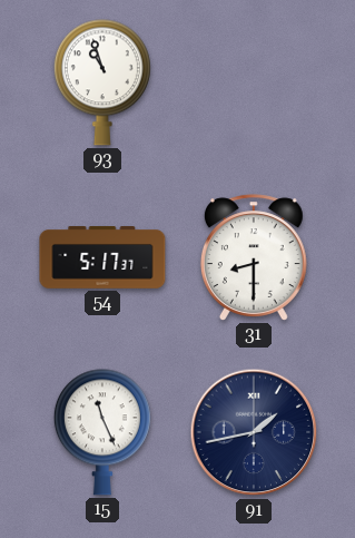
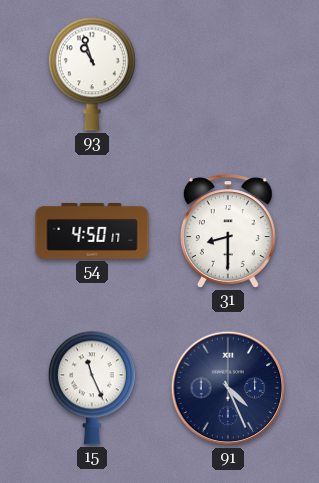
54: 5:17 -> 4:50 (92, 232)
91: 1:43 -> 4:26 (228, 388)
